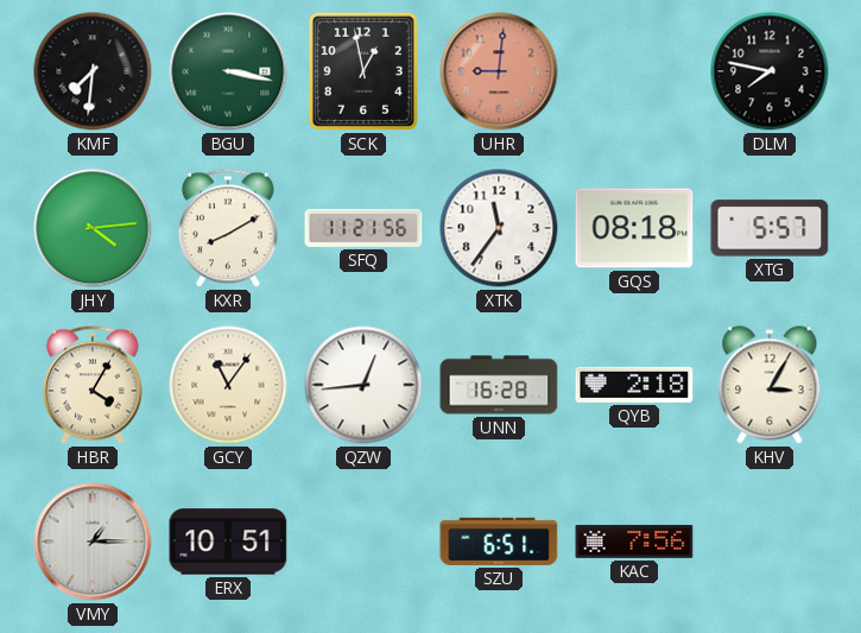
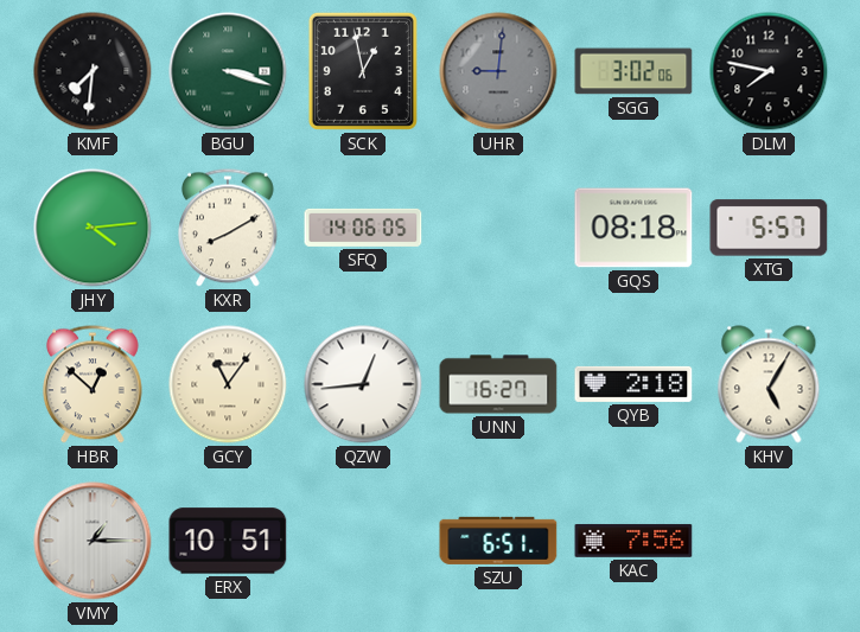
BGU: 3:17 -> 3:18 (228, 71)
UHR dial: salmon -> grey (498, 71)
SGG: none -> 3:02 (633, 71)
SFQ: 11:21 -> 14:06 (363, 228)
XTK: 11:36 -> none (499, 228)
HBR: 4:05 -> 12:52 (93, 384)
UNN: 16:28 -> 16:27 (498, 384)
KHV: 3:05 -> 5:05 (769, 384)
